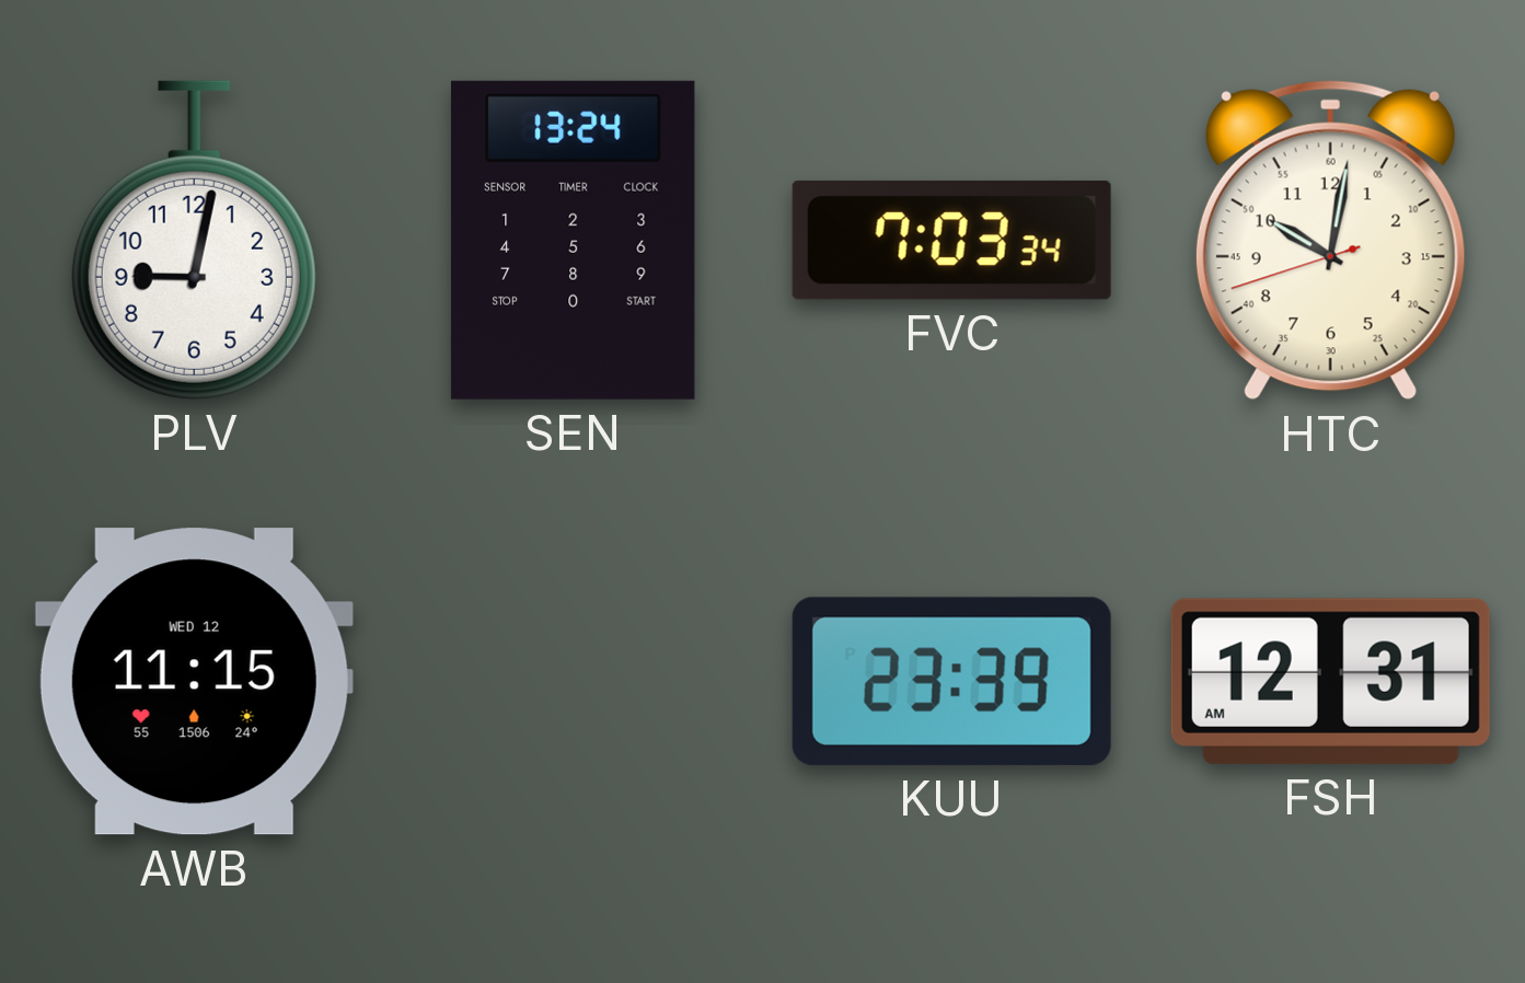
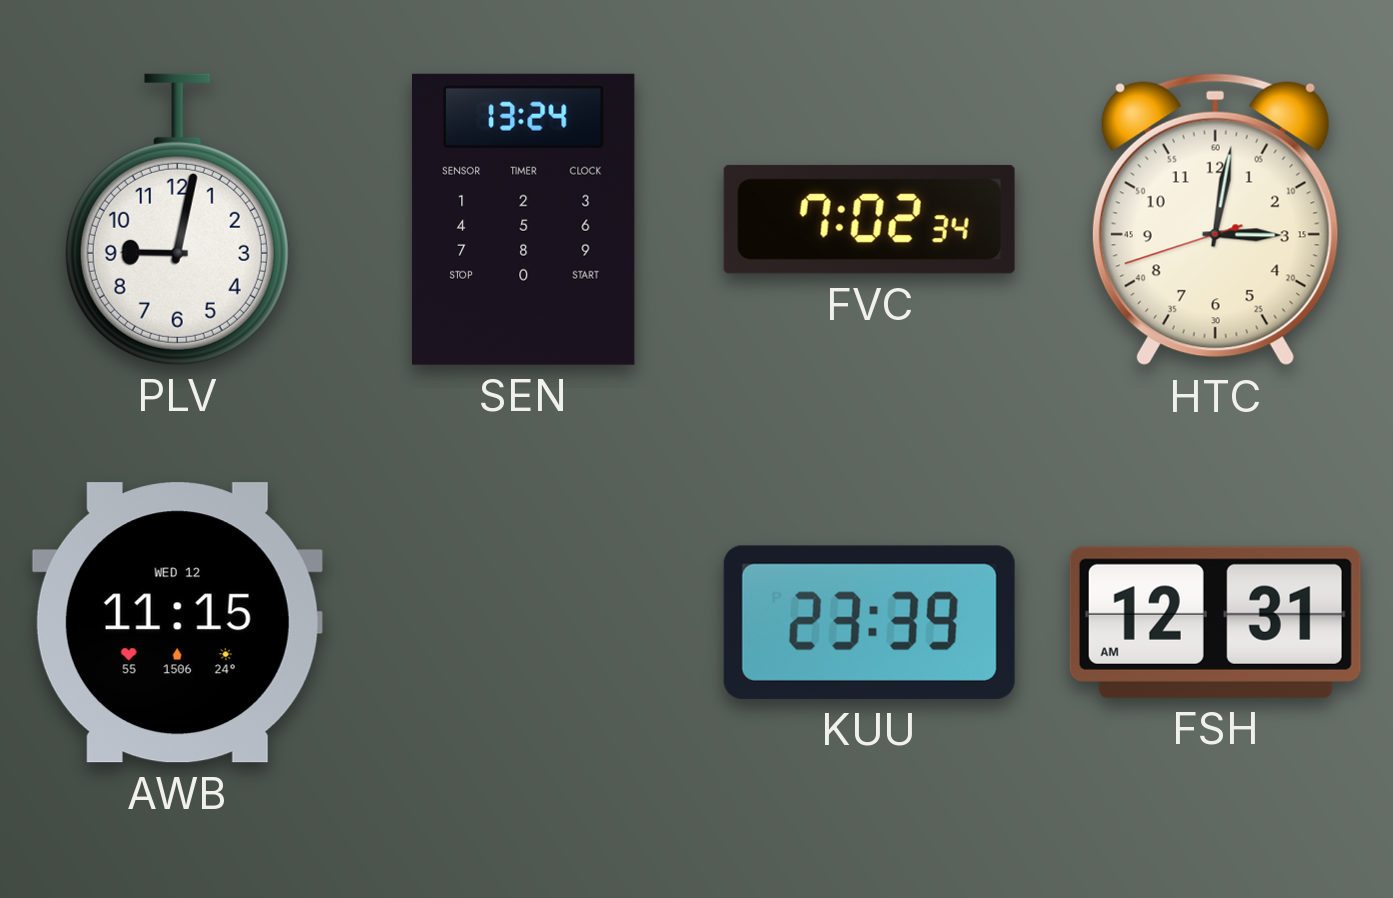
FVC: 7:03 -> 7:02 (869, 219)
HTC: 10:01 -> 3:01 (1215, 220)
